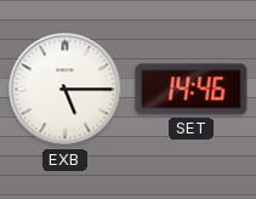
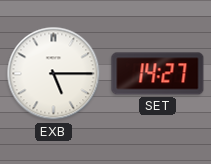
SET: 14:46 -> 14:27 (158, 74)
